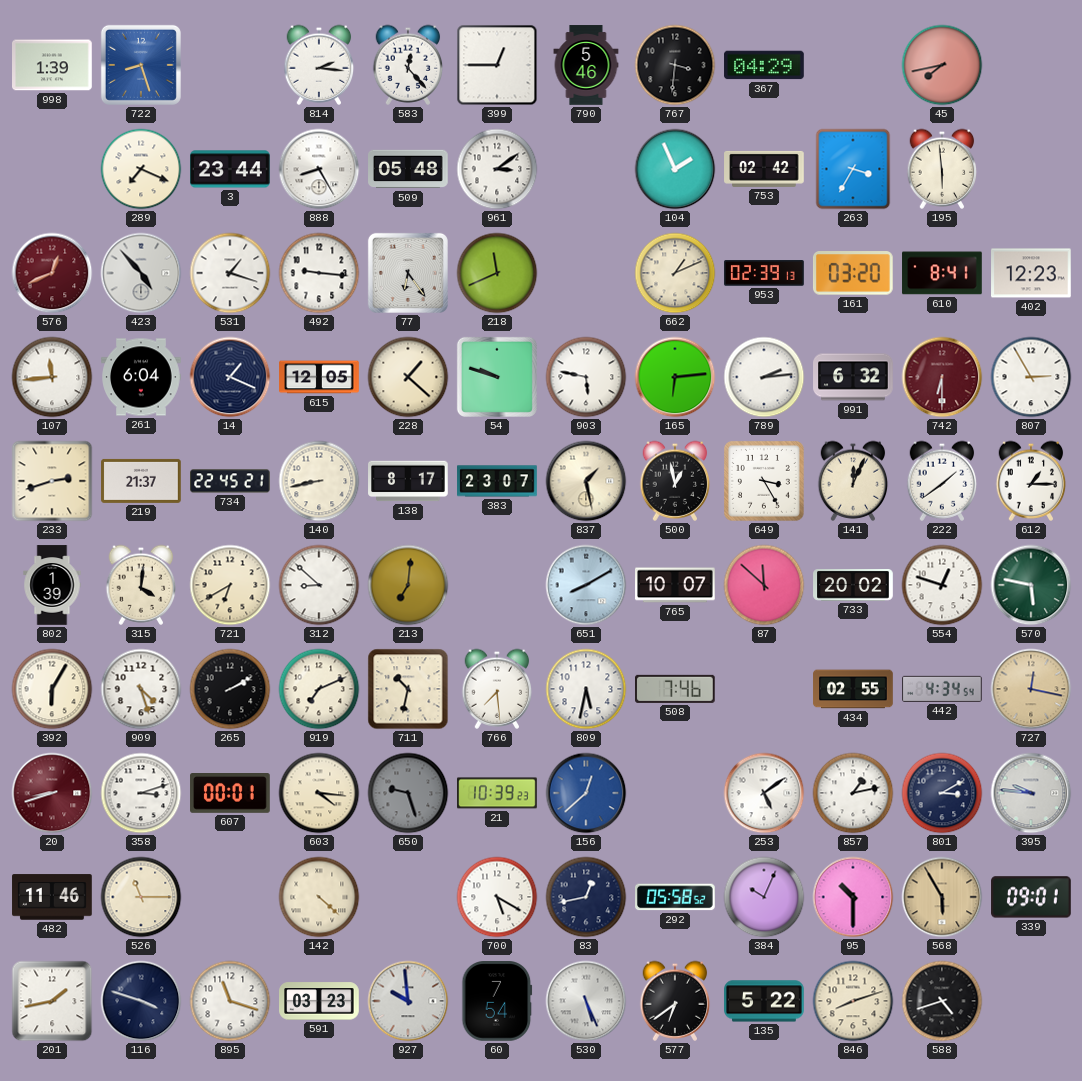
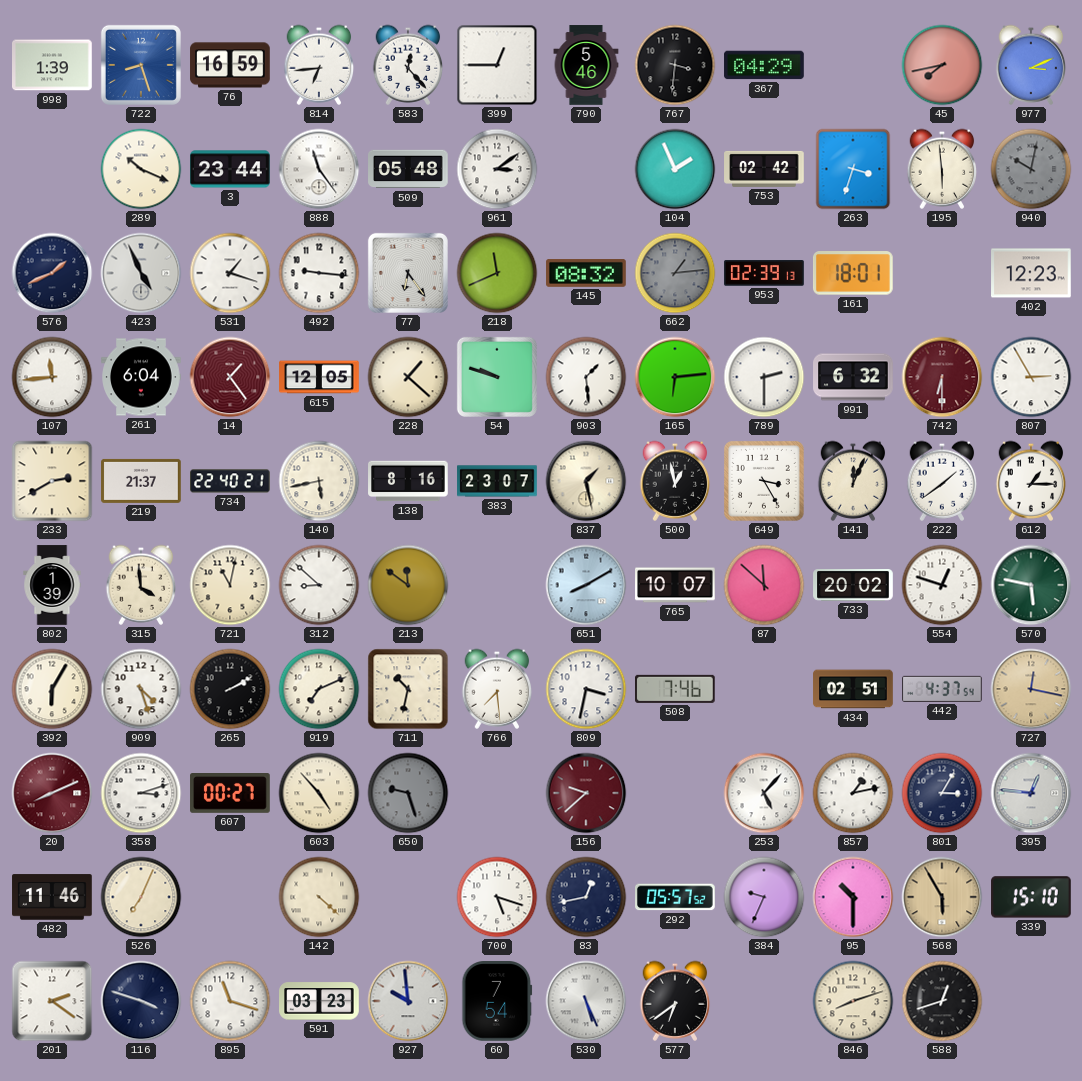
76: none -> 16:59 (230, 65)
814: 2:16 -> 6:44 (319, 65)
977: none -> 3:11 (1031, 65)
289: 7:19 -> 10:19 (141, 169)
888: 8:25 -> 11:24 (319, 169)
263: 3:35 -> 3:33 (853, 169)
940: none -> 10:02 (1031, 169)
576: 12:41 -> 1:41 (52, 273)
576 dial: burgundy -> navy (52, 273)
423: 4:53 -> 4:56 (141, 273)
145: none -> 08:32 (586, 274)
662: 1:11 -> 1:14 (675, 273)
662 dial: cream -> grey (675, 273)
161: 03:20 -> 18:01 (853, 273)
610: 8:41 -> none (942, 273)
14: 1:19 -> 1:24 (230, 377)
14 dial: navy -> burgundy (230, 377)
903: 5:47 -> 1:29 (586, 377)
789: 2:14 -> 2:30 (764, 377)
233: 2:42 -> 2:40 (52, 481)
734: 22:45 -> 22:40 (230, 481)
140: 8:43 -> 5:43 (319, 481)
138: 8:17 -> 8:16 (408, 481)
315: 4:01 -> 3:59 (141, 585)
721: 6:40 -> 11:02 (230, 585)
213: 7:01 -> 11:51 (408, 585)
809: 5:32 -> 3:32 (586, 689)
434: 02:55 -> 02:51 (853, 689)
442: 4:34 -> 4:37 (942, 689)
20: 8:42 -> 8:11 (52, 793)
607: 00:01 -> 00:27 (230, 794)
603: 4:16 -> 4:53 (319, 793)
21: 10:39 -> none (497, 793)
156: 12:38 -> 9:38 (586, 793)
156 dial: blue -> burgundy (586, 793)
253: 5:09 -> 5:07 (764, 793)
801: 3:10 -> 3:05 (942, 793)
395: 9:46 -> 12:46 (1031, 793)
526: 11:15 -> 7:04 (141, 897)
700: 5:20 -> 5:18 (497, 897)
292: 05:58 -> 05:57 (676, 897)
384: 10:04 -> 9:34 (764, 897)
339: 09:01 -> 15:10 (1031, 897)
201: 1:43 -> 2:21 (52, 1001)
135: 5:22 -> none (764, 1001)
588: 4:42 -> 12:42 (942, 1001)
